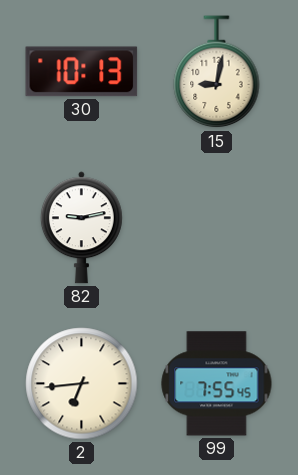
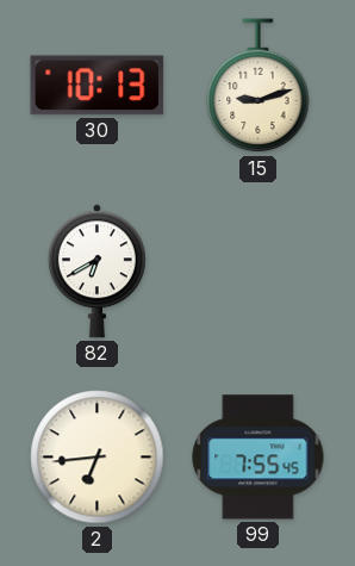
15: 9:02 -> 9:12 (259, 86)
82: 9:13 -> 6:40 (96, 272)
